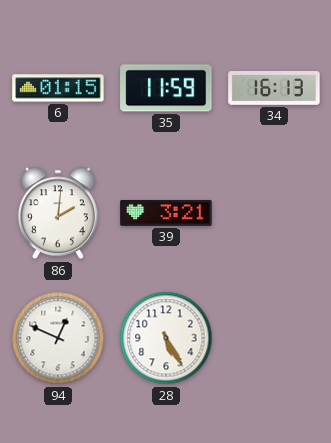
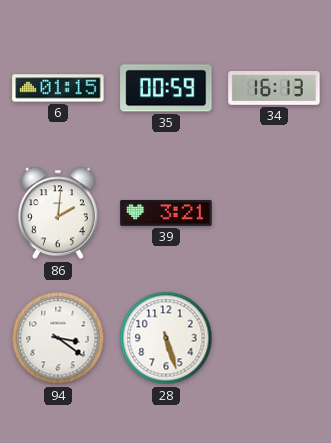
35: 11:59 -> 00:59 (166, 88)
94: 12:49 -> 3:21 (58, 338)
28: 5:25 -> 5:27 (166, 338)
